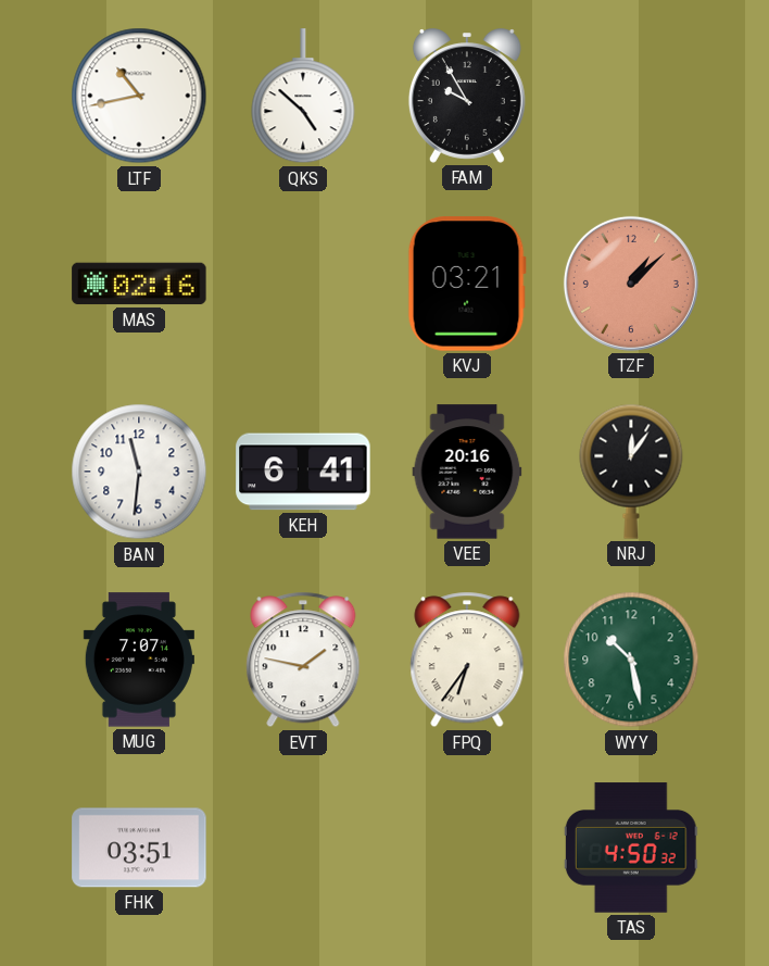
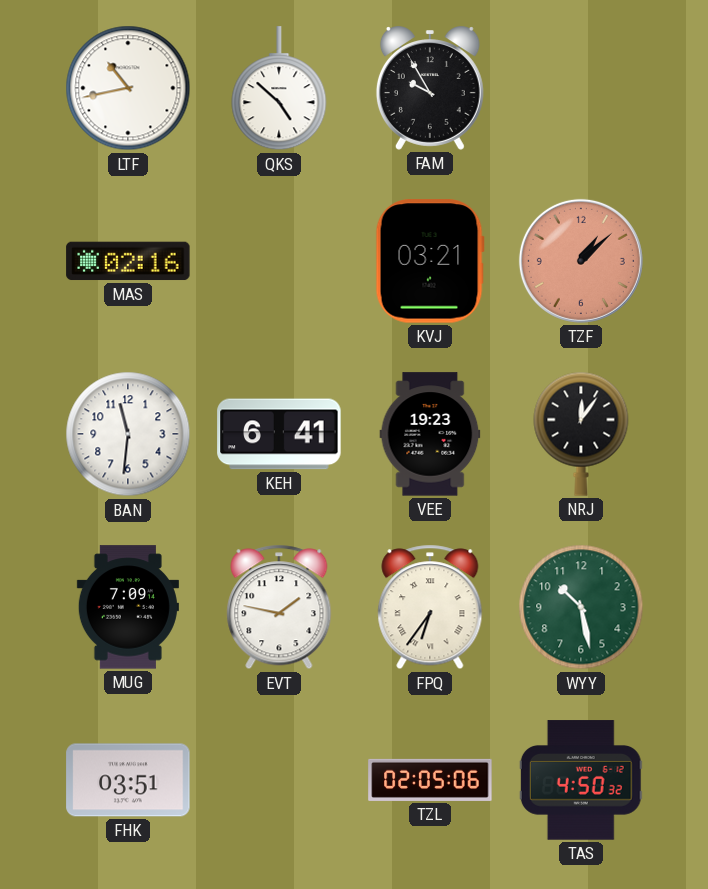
VEE: 20:16 -> 19:23 (430, 434)
MUG: 7:07 -> 7:09 (128, 607)
TZL: none -> 02:05 (430, 780)
